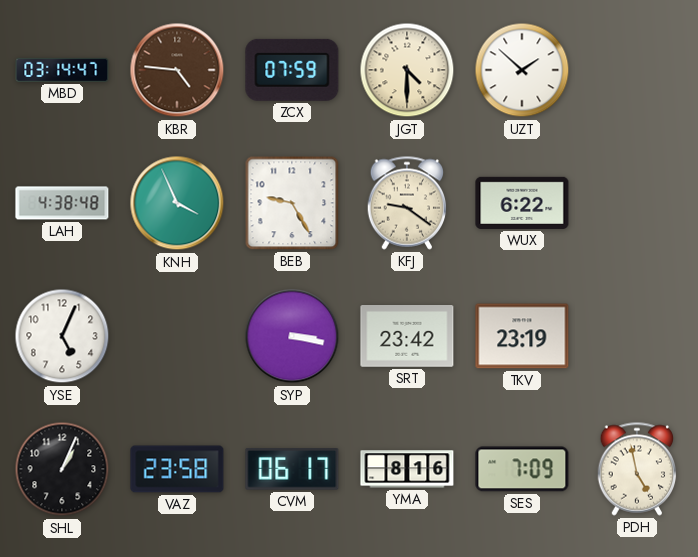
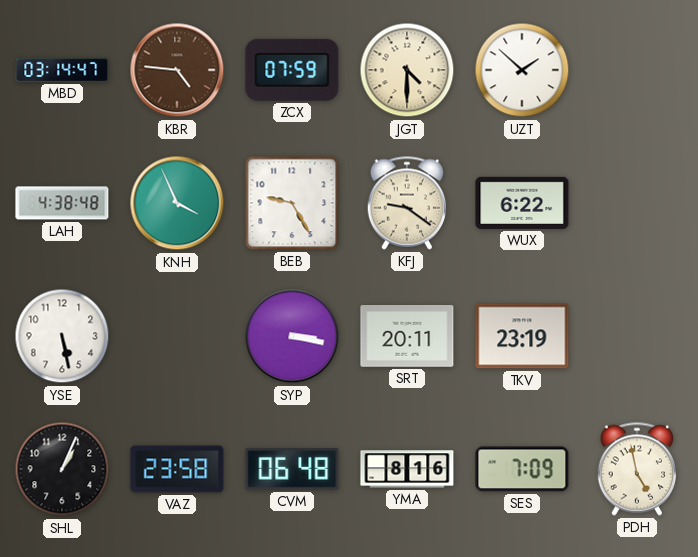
YSE: 5:04 -> 5:28 (62, 336)
SRT: 23:42 -> 20:11 (407, 337)
CVM: 06:17 -> 06:48 (292, 470)
